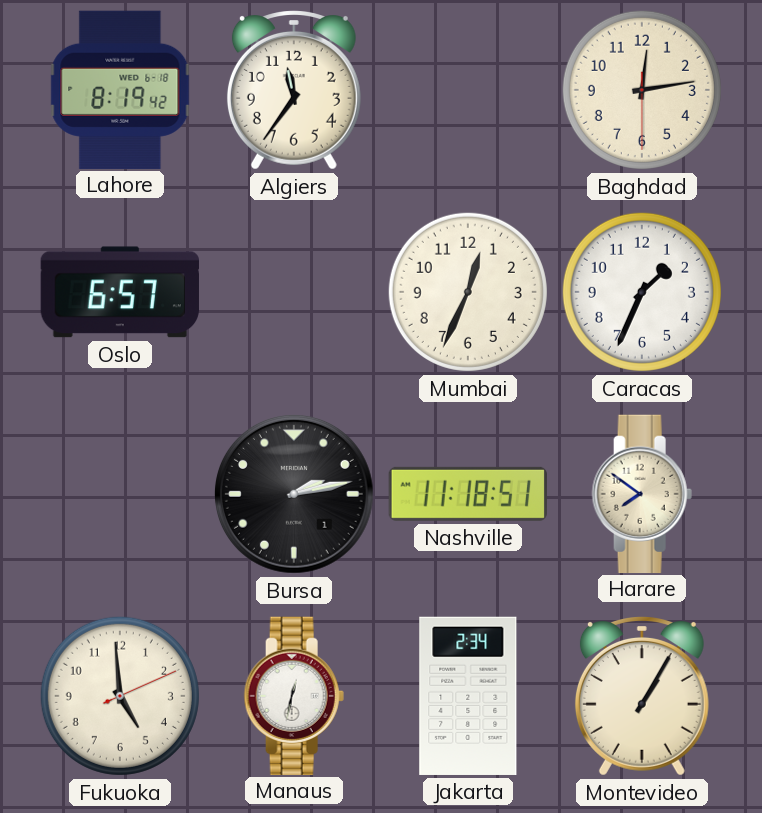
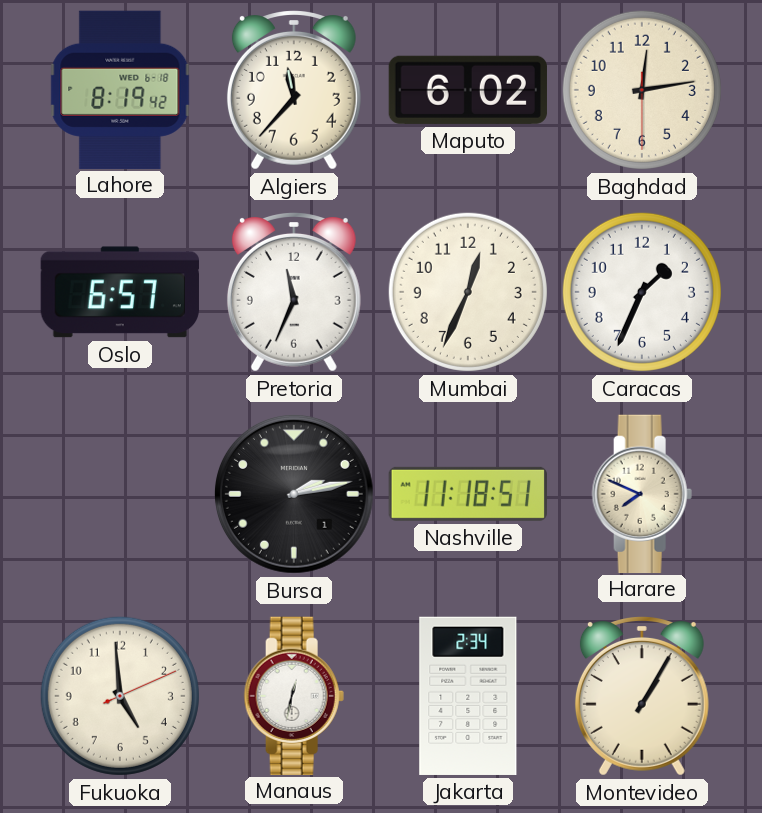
Algiers: 11:36 -> 11:37 (294, 91)
Maputo: none -> 6:02 (468, 90)
Pretoria: none -> 11:34 (294, 293)
Harare: 7:51 -> 7:49 (642, 493)
